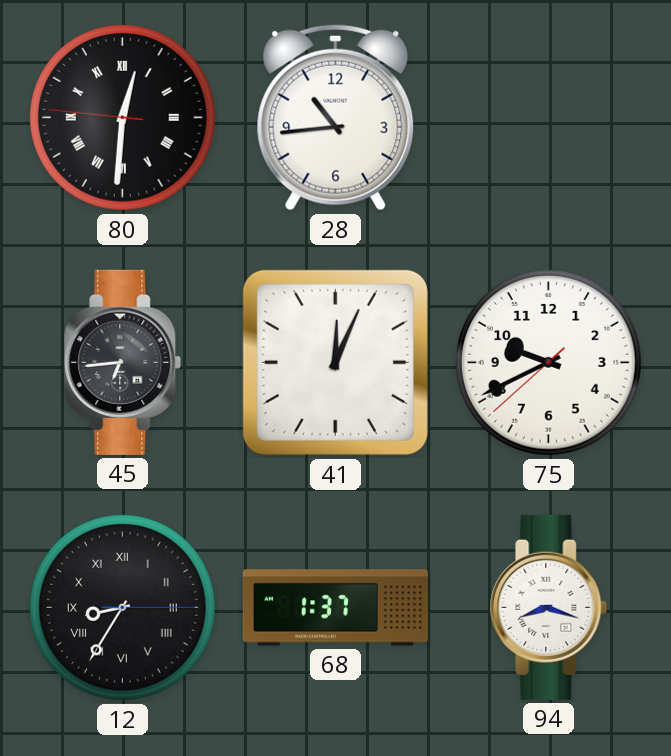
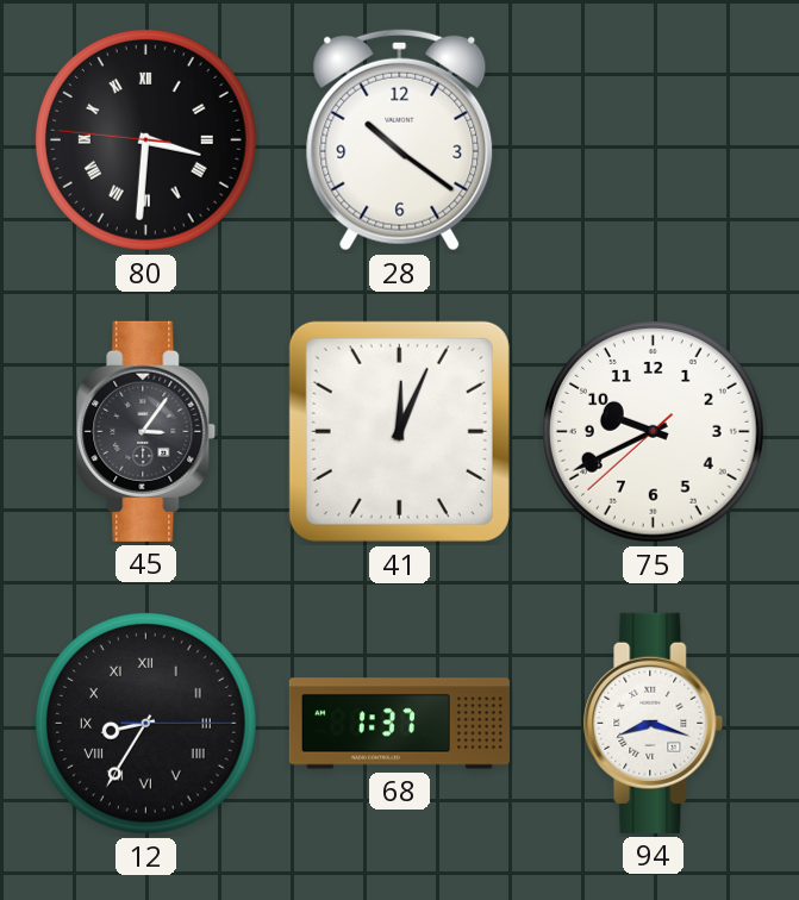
80: 12:30 -> 3:30 (145, 139)
28: 10:44 -> 10:21 (400, 139)
45: 6:44 -> 3:06 (146, 431)
